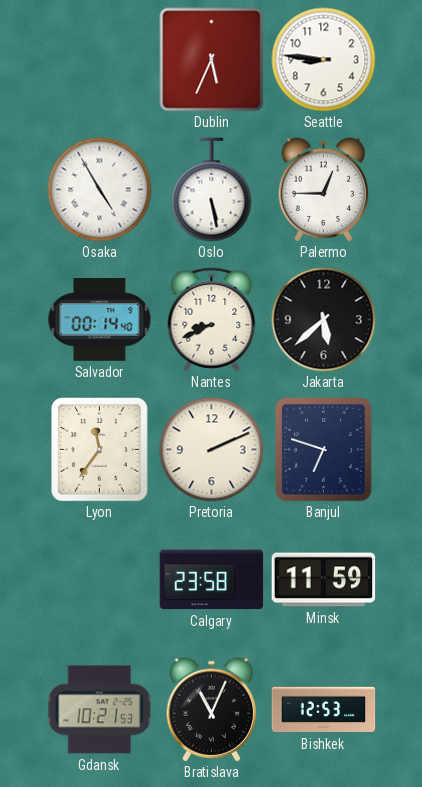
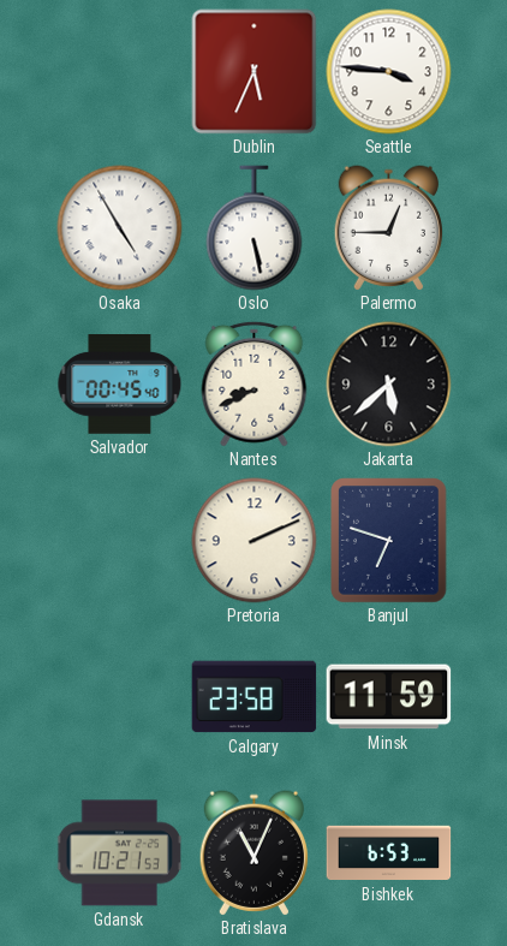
Seattle: 8:46 -> 3:46 (389, 72)
Salvador: 00:14 -> 00:45 (120, 385)
Lyon: 11:36 -> none (100, 450)
Bishkek: 12:53 -> 6:53 (389, 853)
